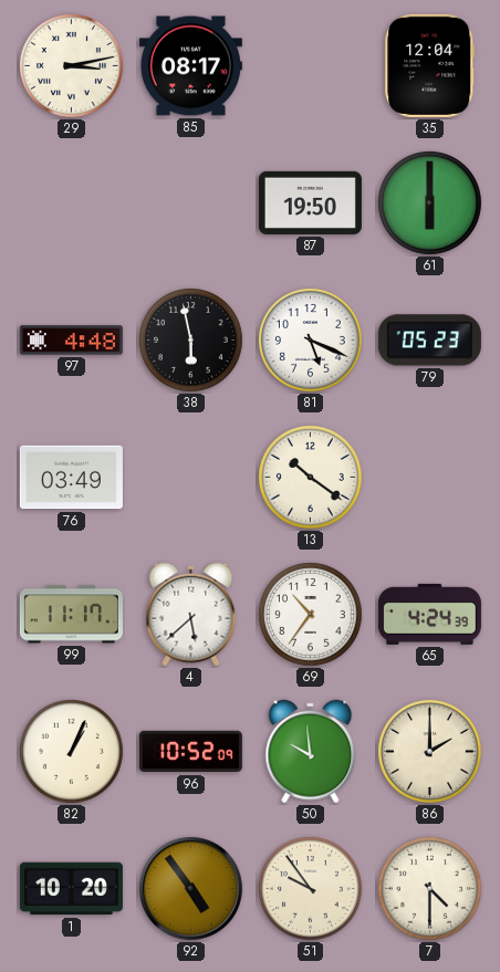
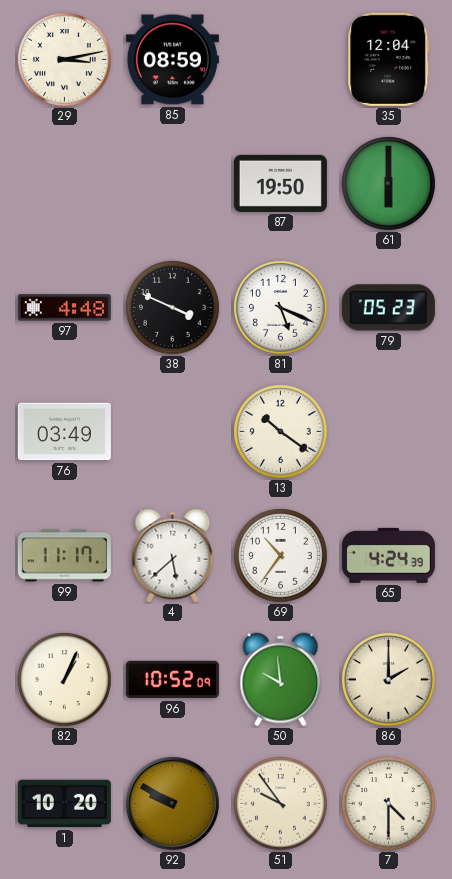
85: 08:17 -> 08:59 (172, 60)
38: 5:58 -> 3:49 (173, 308)
92: 4:54 -> 9:50 (172, 803)
